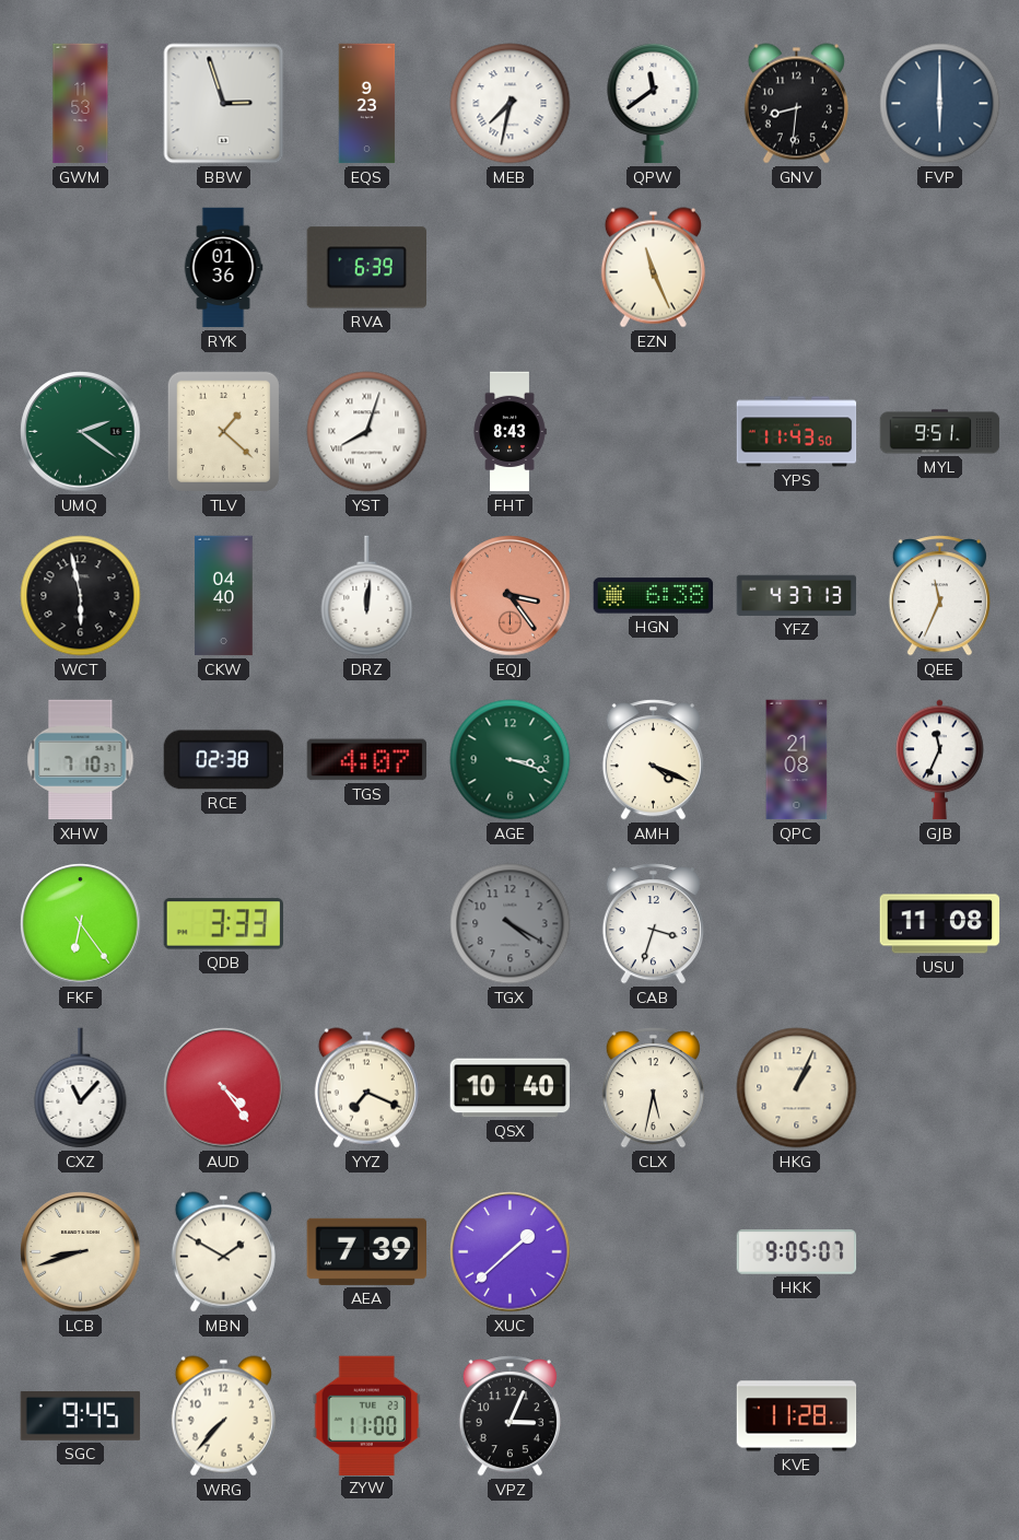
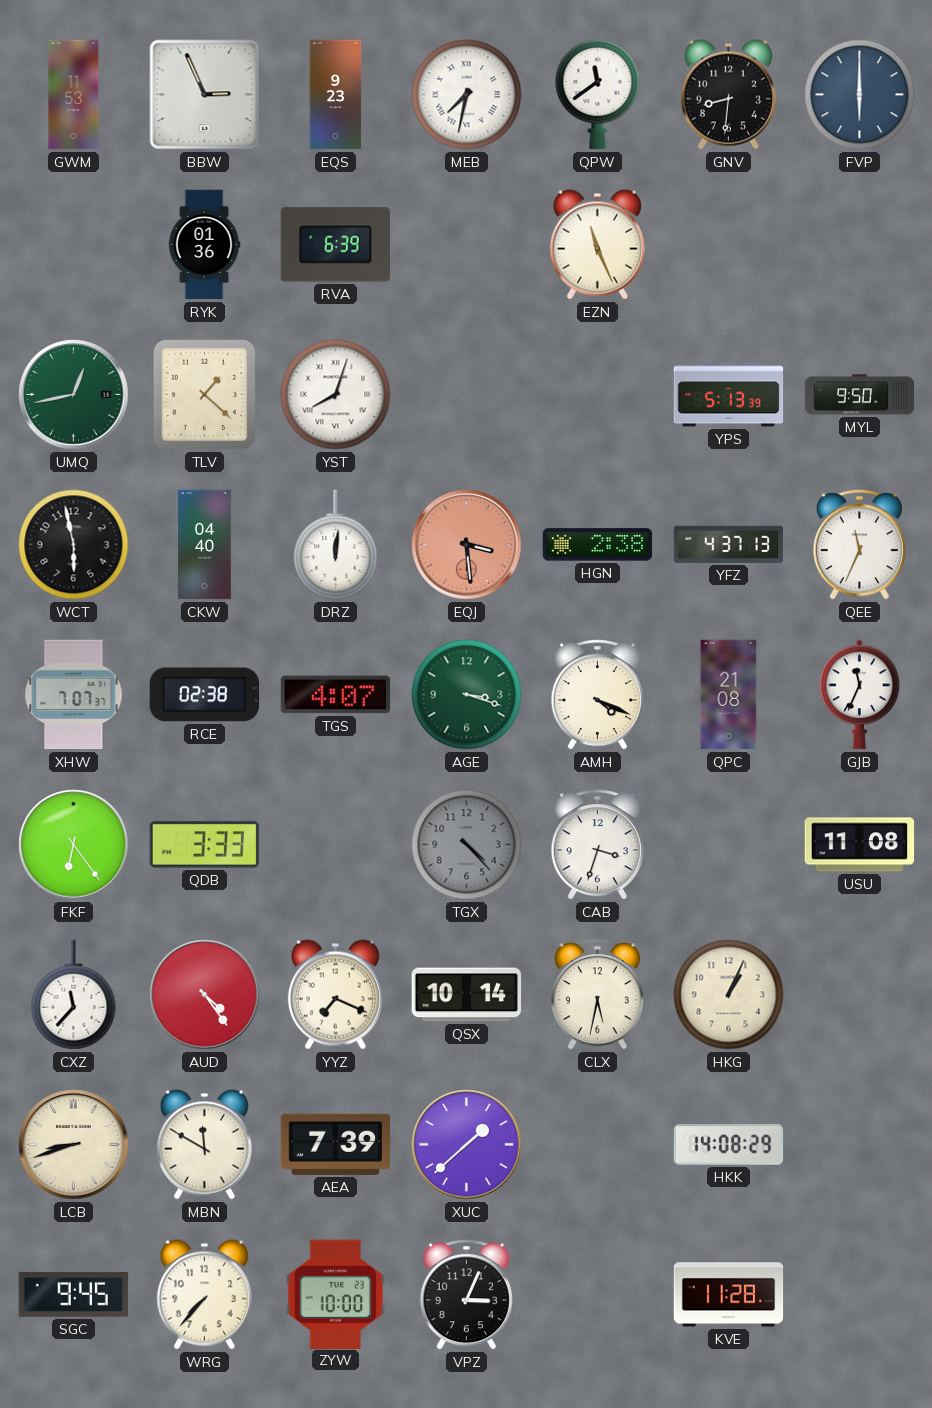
BBW: 2:57 -> 2:56 (205, 95)
UMQ: 2:21 -> 12:43 (74, 395)
FHT: 8:43 -> none (509, 432)
YPS: 11:43 -> 5:13 (729, 395)
MYL: 9:51 -> 9:50 (860, 395)
EQJ: 3:24 -> 3:29 (467, 545)
HGN: 6:38 -> 2:38 (598, 545)
XHW: 7:10 -> 7:07 (74, 695)
TGX: 4:20 -> 4:23 (467, 845)
CXZ: 11:07 -> 11:37 (74, 995)
QSX: 10:40 -> 10:14 (467, 995)
MBN: 1:50 -> 11:50 (204, 1145)
HKK: 9:05 -> 14:08 (729, 1145)
ZYW: 11:00 -> 10:00 (336, 1294)
